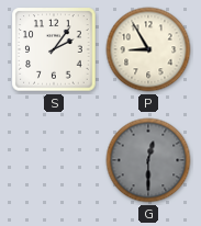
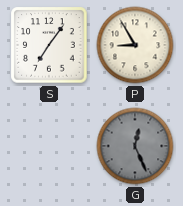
S: 2:06 -> 7:06 (49, 45)
G: 12:30 -> 12:26 (135, 146)
